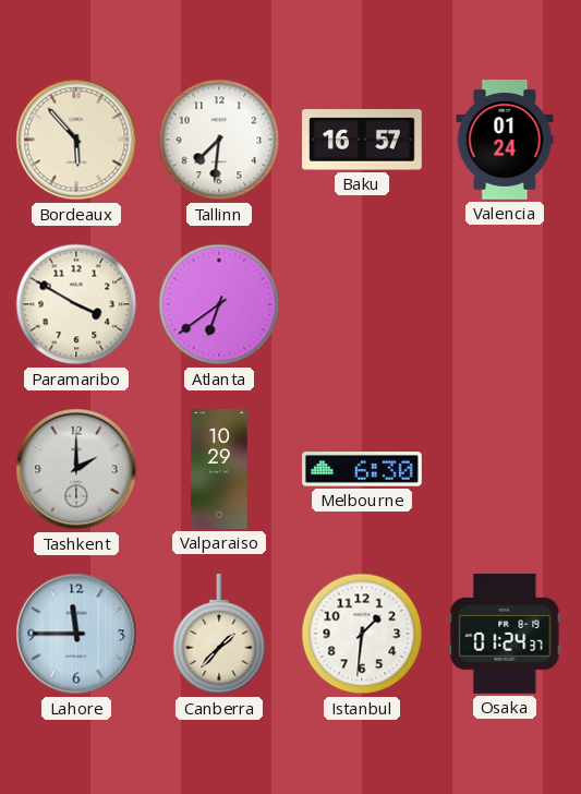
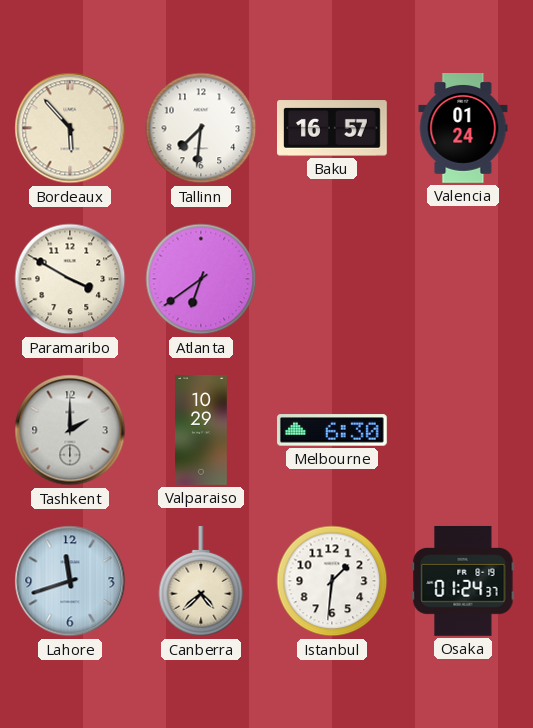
Lahore: 11:45 -> 11:42 (70, 581)
Canberra: 1:37 -> 4:38 (201, 582)
